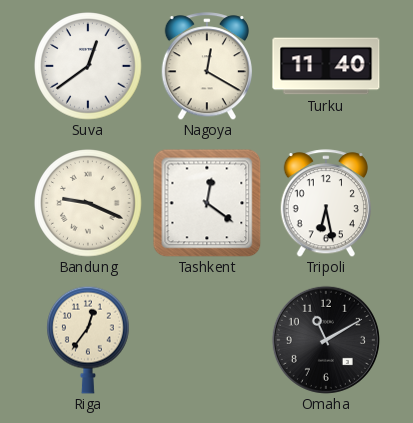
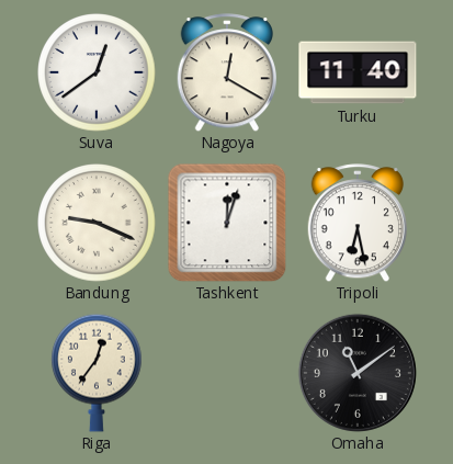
Tashkent: 12:21 -> 12:03 (227, 223)
Omaha: 11:10 -> 11:09 (358, 373)
